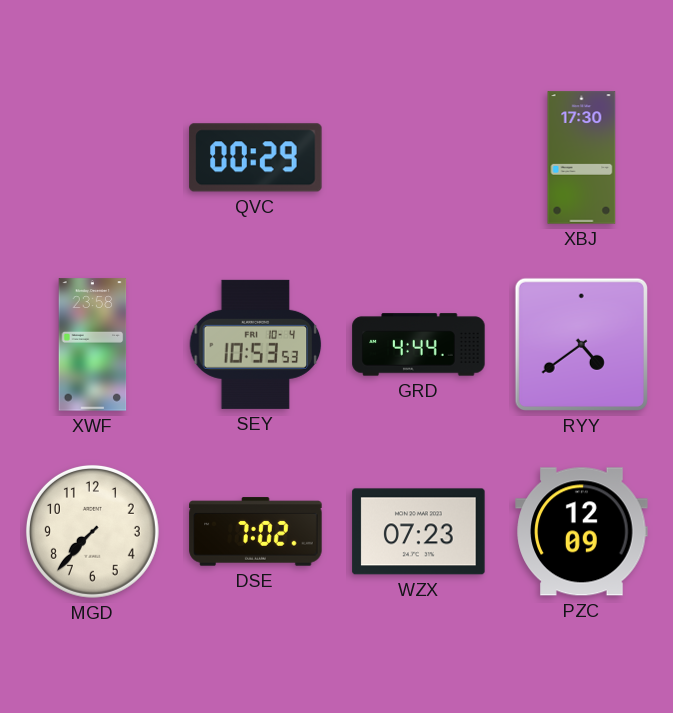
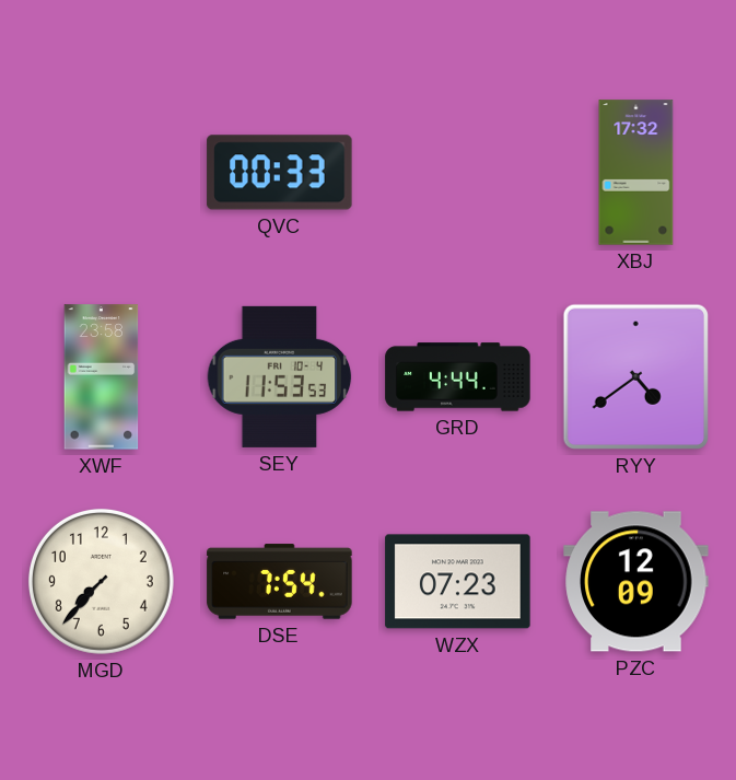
QVC: 00:29 -> 00:33 (280, 173)
XBJ: 17:30 -> 17:32 (636, 173)
SEY: 10:53 -> 11:53 (280, 376)
DSE: 7:02 -> 7:54 (280, 582)
